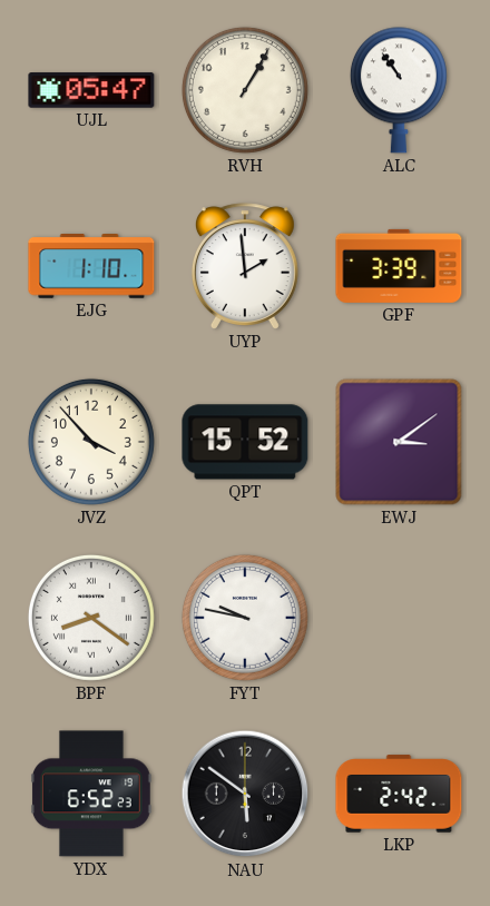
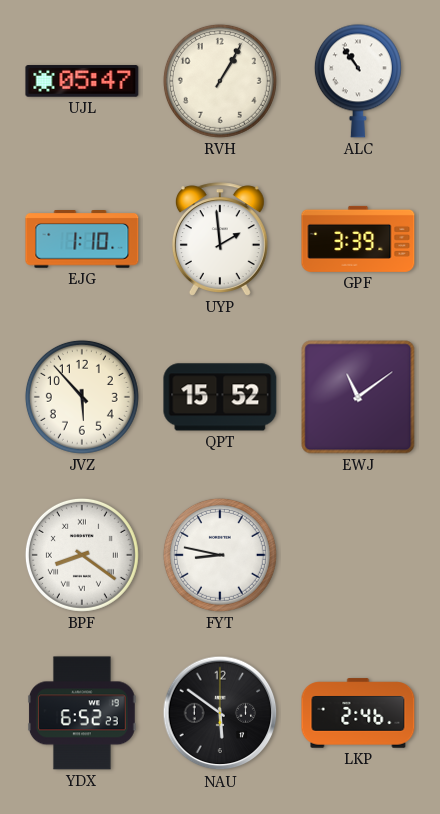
JVZ: 3:53 -> 5:53 (82, 397)
EWJ: 3:09 -> 11:09 (358, 397)
FYT: 9:47 -> 8:47 (220, 555)
LKP: 2:42 -> 2:46 (358, 713)
